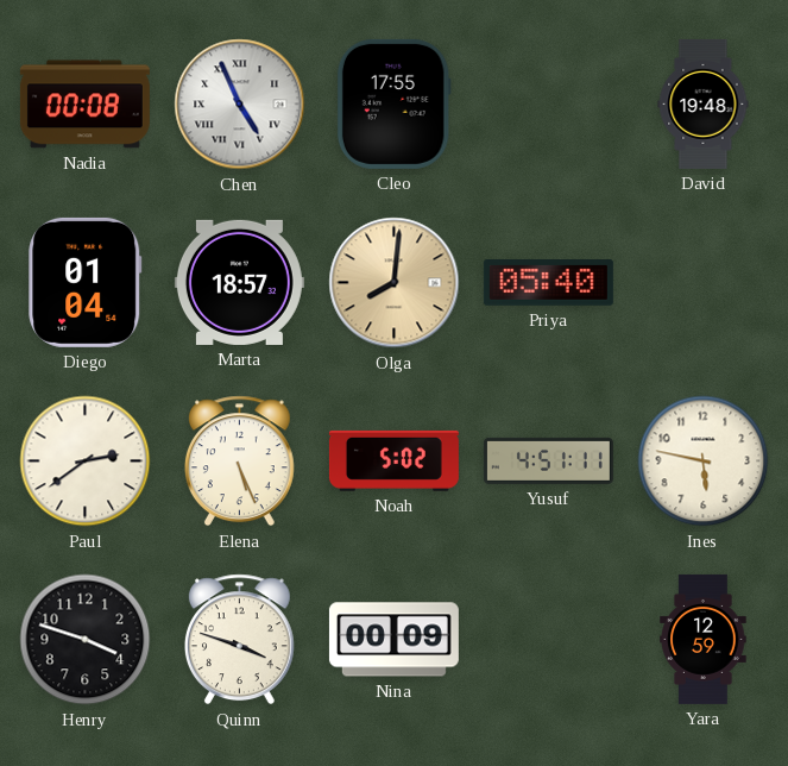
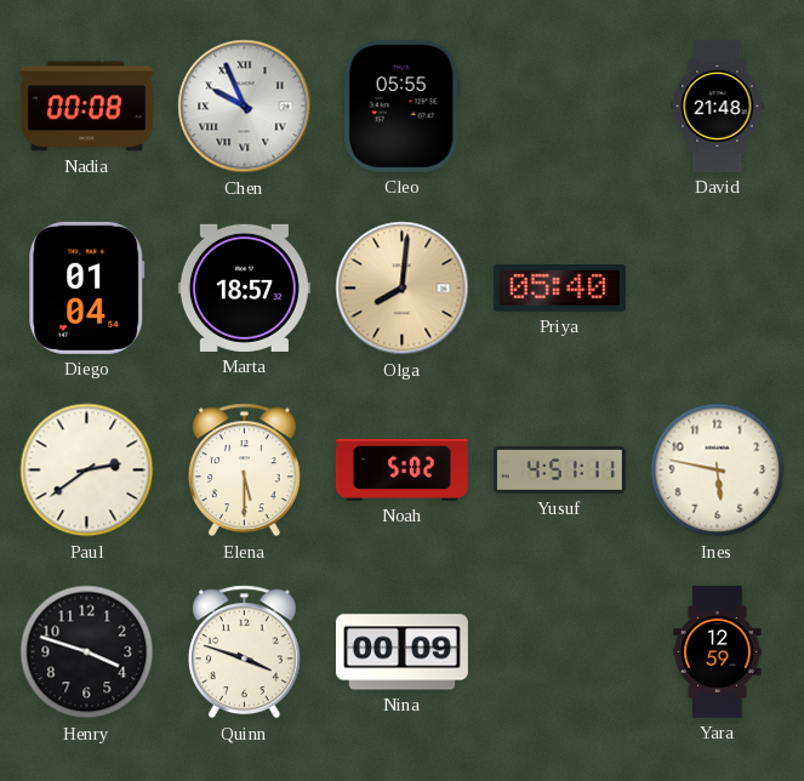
Chen: 4:56 -> 9:56 (245, 107)
Cleo: 17:55 -> 05:55 (401, 106)
David: 19:48 -> 21:48 (718, 106)
Elena: 5:26 -> 5:30 (244, 471)
